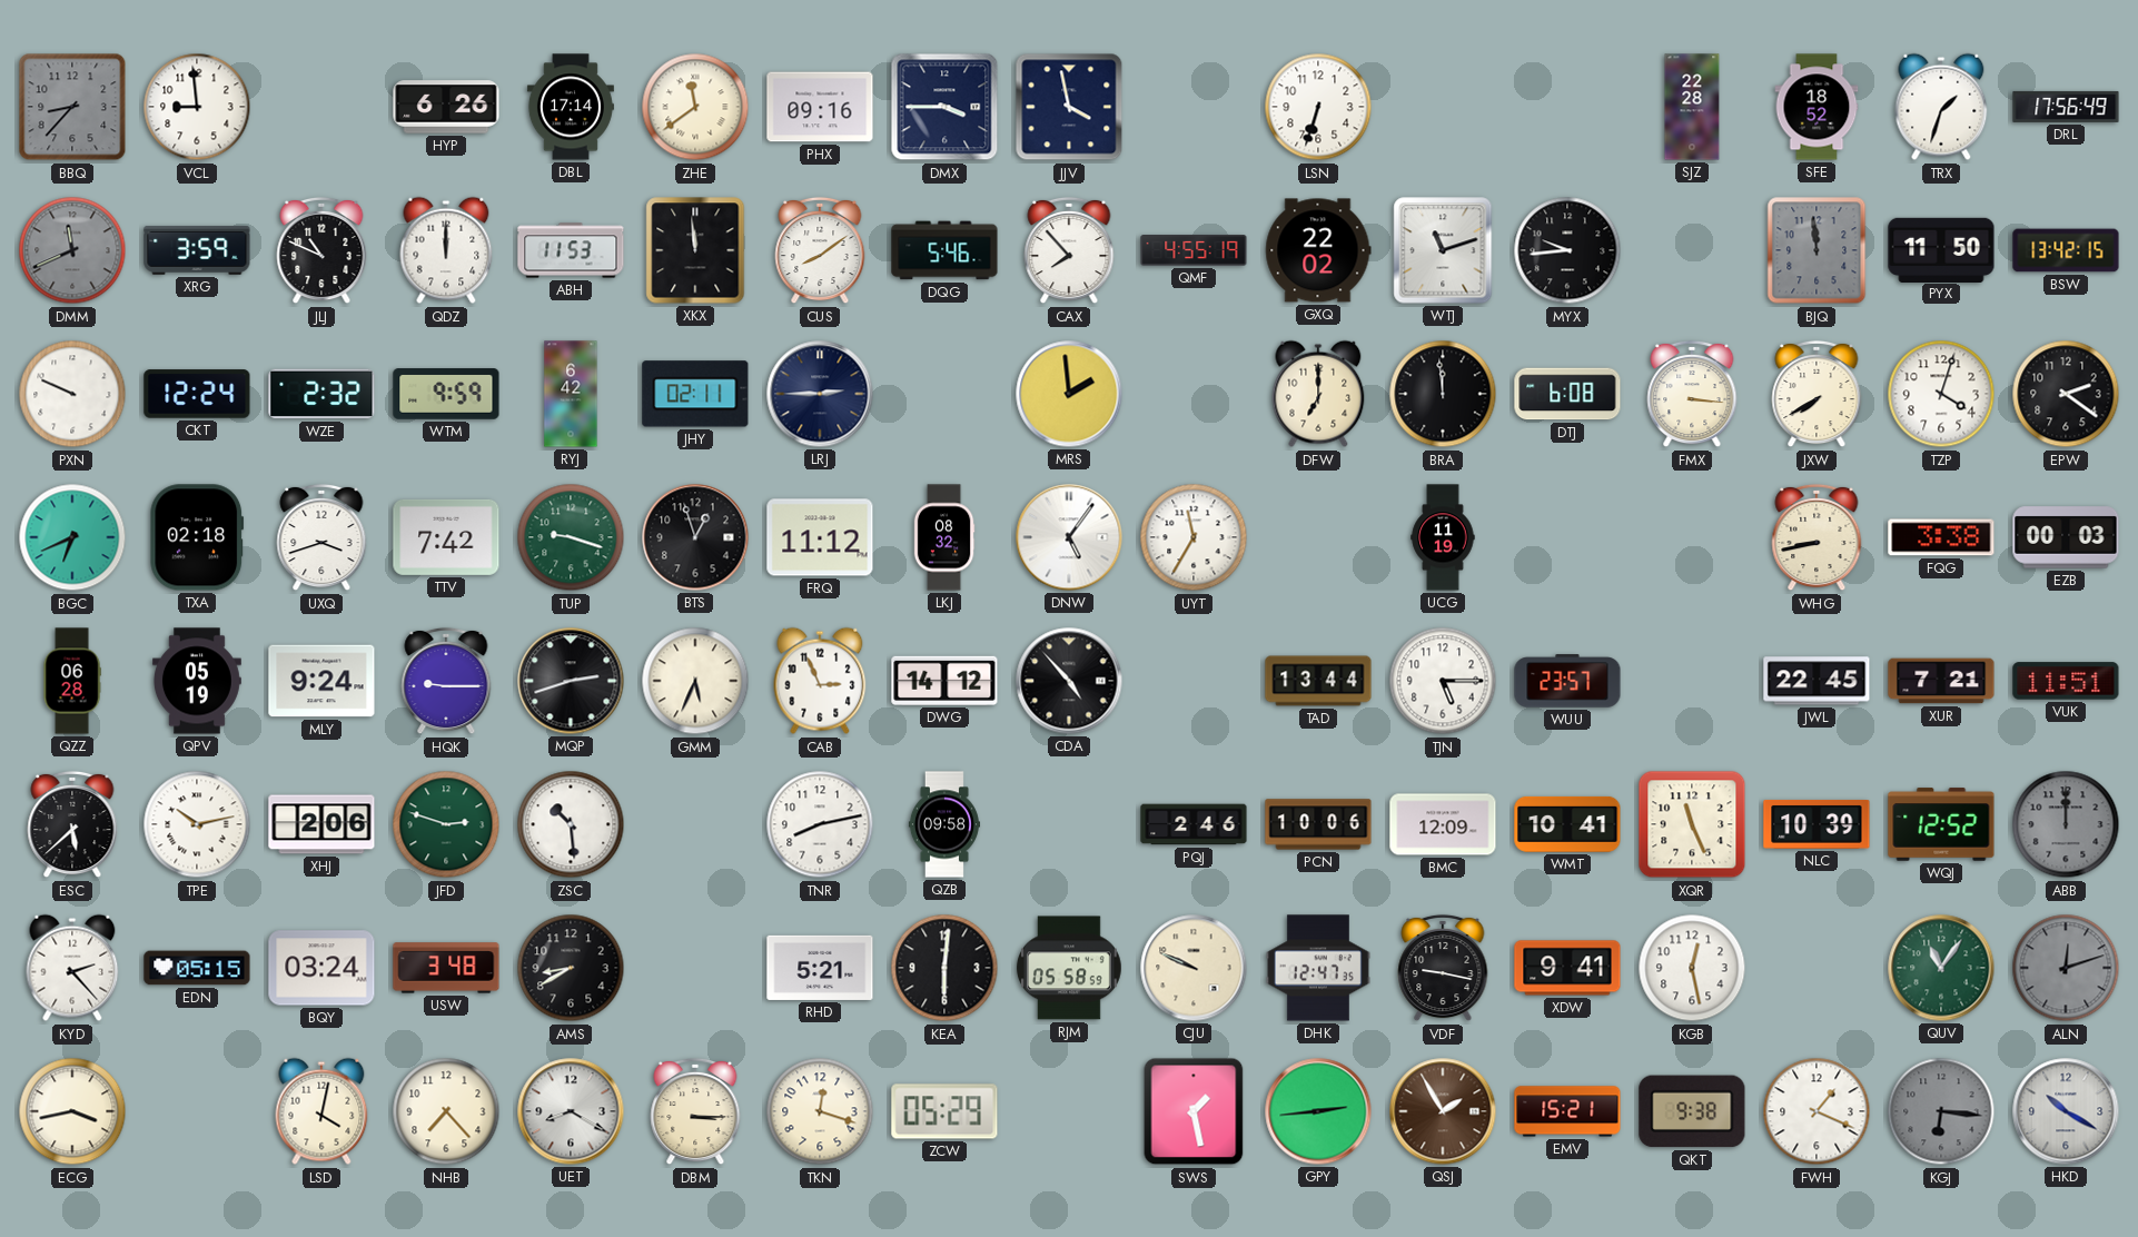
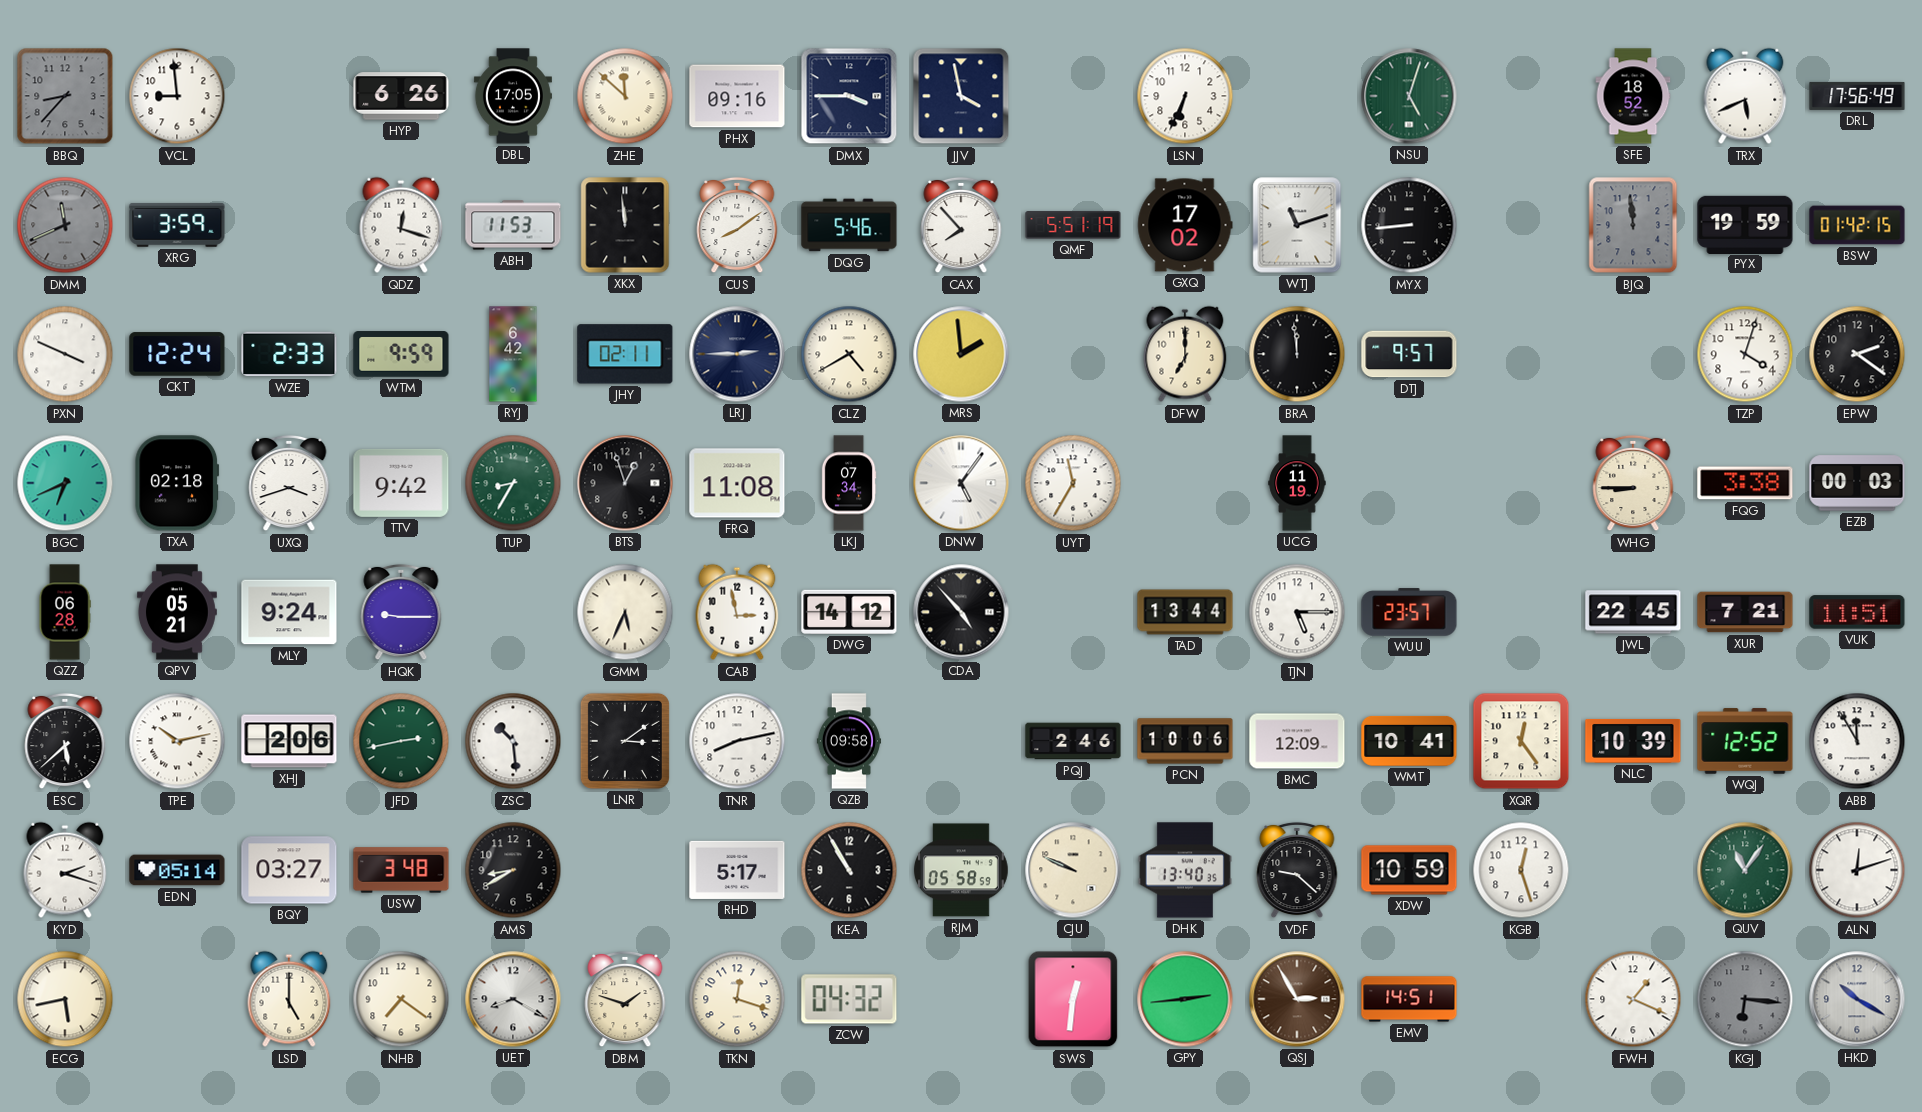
DBL: 17:14 -> 17:05 (513, 96)
ZHE: 11:39 -> 11:52 (625, 96)
LSN: 6:33 -> 6:34 (1185, 96)
NSU: none -> 5:03 (1409, 96)
SJZ: 22:28 -> none (1692, 107)
TRX: 1:33 -> 5:41 (1745, 96)
JLJ: 10:49 -> none (321, 250)
QDZ: 12:00 -> 12:18 (401, 225)
QMF: 4:55 -> 5:51 (1073, 225)
GXQ: 22:02 -> 17:02 (1185, 225)
MYX: 9:44 -> 8:44 (1409, 225)
PYX: 11:50 -> 19:59 (1745, 224)
BSW: 13:42 -> 01:42 (1857, 225)
PXN: 9:49 -> 3:49 (65, 354)
WZE: 2:32 -> 2:33 (289, 354)
CLZ: none -> 4:40 (849, 354)
DTJ: 6:08 -> 9:57 (1409, 354)
FMX: 3:16 -> none (1692, 394)
JXW: 7:40 -> none (1817, 394)
TTV: 7:42 -> 9:42 (401, 483)
TUP: 9:18 -> 8:35 (513, 483)
FRQ: 11:12 -> 11:08 (737, 483)
LKJ: 08:32 -> 07:34 (849, 483)
WHG: 8:43 -> 8:45 (1633, 483)
QPV: 05:19 -> 05:21 (177, 612)
MQP: 2:42 -> none (571, 681)
CAB: 2:56 -> 2:58 (737, 612)
JFD: 2:48 -> 2:43 (401, 741)
LNR: none -> 3:09 (625, 741)
XQR: 11:26 -> 12:24 (1521, 741)
ABB: 12:00 -> 11:55 (1857, 741)
ABB dial: grey -> white (1857, 741)
KYD: 2:23 -> 2:18 (65, 870)
EDN: 05:15 -> 05:14 (177, 870)
BQY: 03:24 -> 03:27 (289, 870)
RHD: 5:21 -> 5:17 (737, 870)
KEA: 6:01 -> 10:55 (849, 870)
DHK: 12:47 -> 13:40 (1185, 870)
VDF: 9:17 -> 9:22 (1297, 870)
XDW: 9:41 -> 10:59 (1409, 870)
KGB: 12:28 -> 12:27 (1521, 870)
ALN dial: grey -> white (1857, 870)
ECG: 3:43 -> 5:43 (65, 999)
LSD: 4:02 -> 5:00 (289, 999)
NHB: 7:23 -> 7:21 (401, 999)
DBM: 3:15 -> 1:48 (625, 999)
ZCW: 05:29 -> 04:32 (849, 999)
SWS: 1:28 -> 12:31 (1073, 999)
QSJ: 1:55 -> 2:55 (1297, 999)
EMV: 15:21 -> 14:51 (1409, 999)
QKT: 9:38 -> none (1692, 1111)
